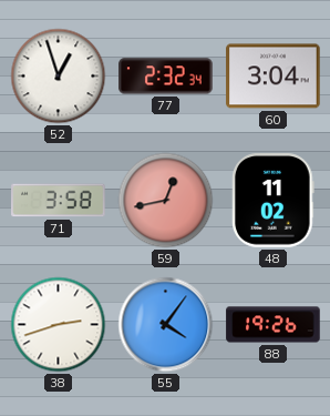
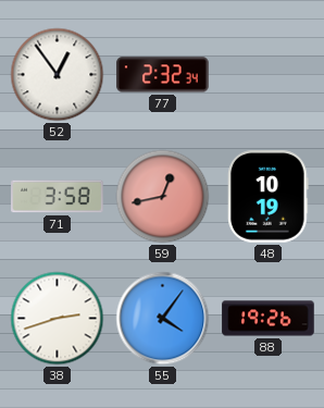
52: 12:57 -> 12:54 (58, 75)
60: 3:04 -> none (274, 77)
48: 11:02 -> 10:19 (269, 197)
